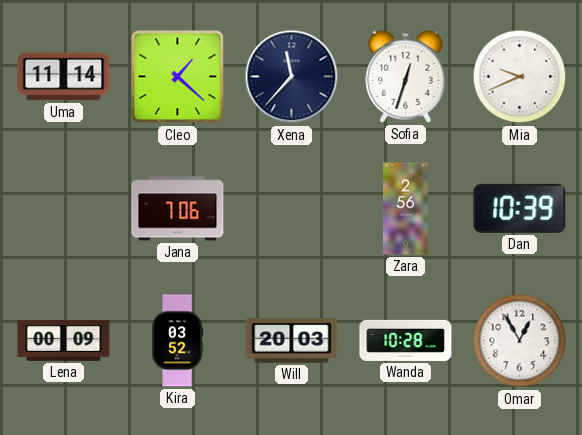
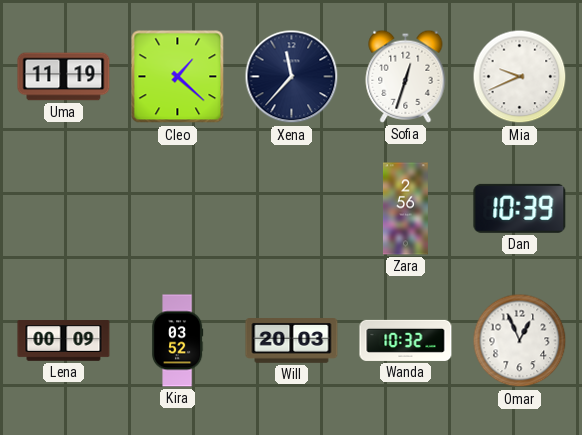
Uma: 11:14 -> 11:19 (64, 77)
Jana: 7:06 -> none (178, 209)
Wanda: 10:28 -> 10:32 (406, 340)
Omar: 12:55 -> 12:56 (520, 341)
